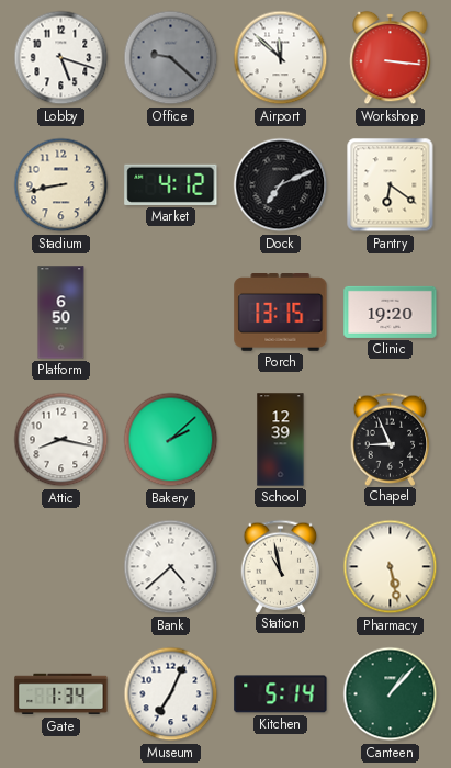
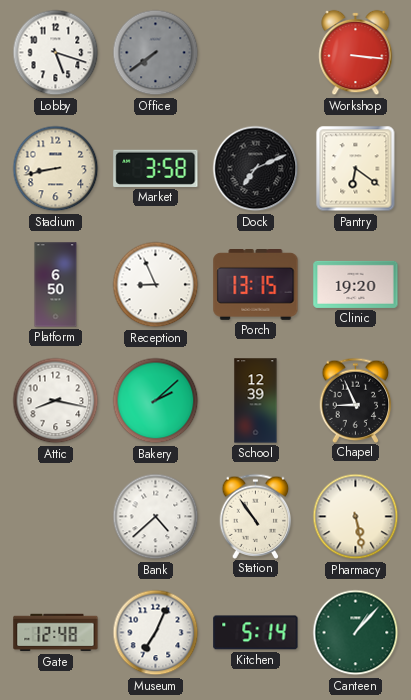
Office: 9:22 -> 7:39 (156, 53)
Airport: 11:52 -> none (281, 58)
Market: 4:12 -> 3:58 (156, 168)
Reception: none -> 8:56 (156, 285)
Station: 10:58 -> 10:54 (256, 516)
Gate: 1:34 -> 12:48 (56, 633)
